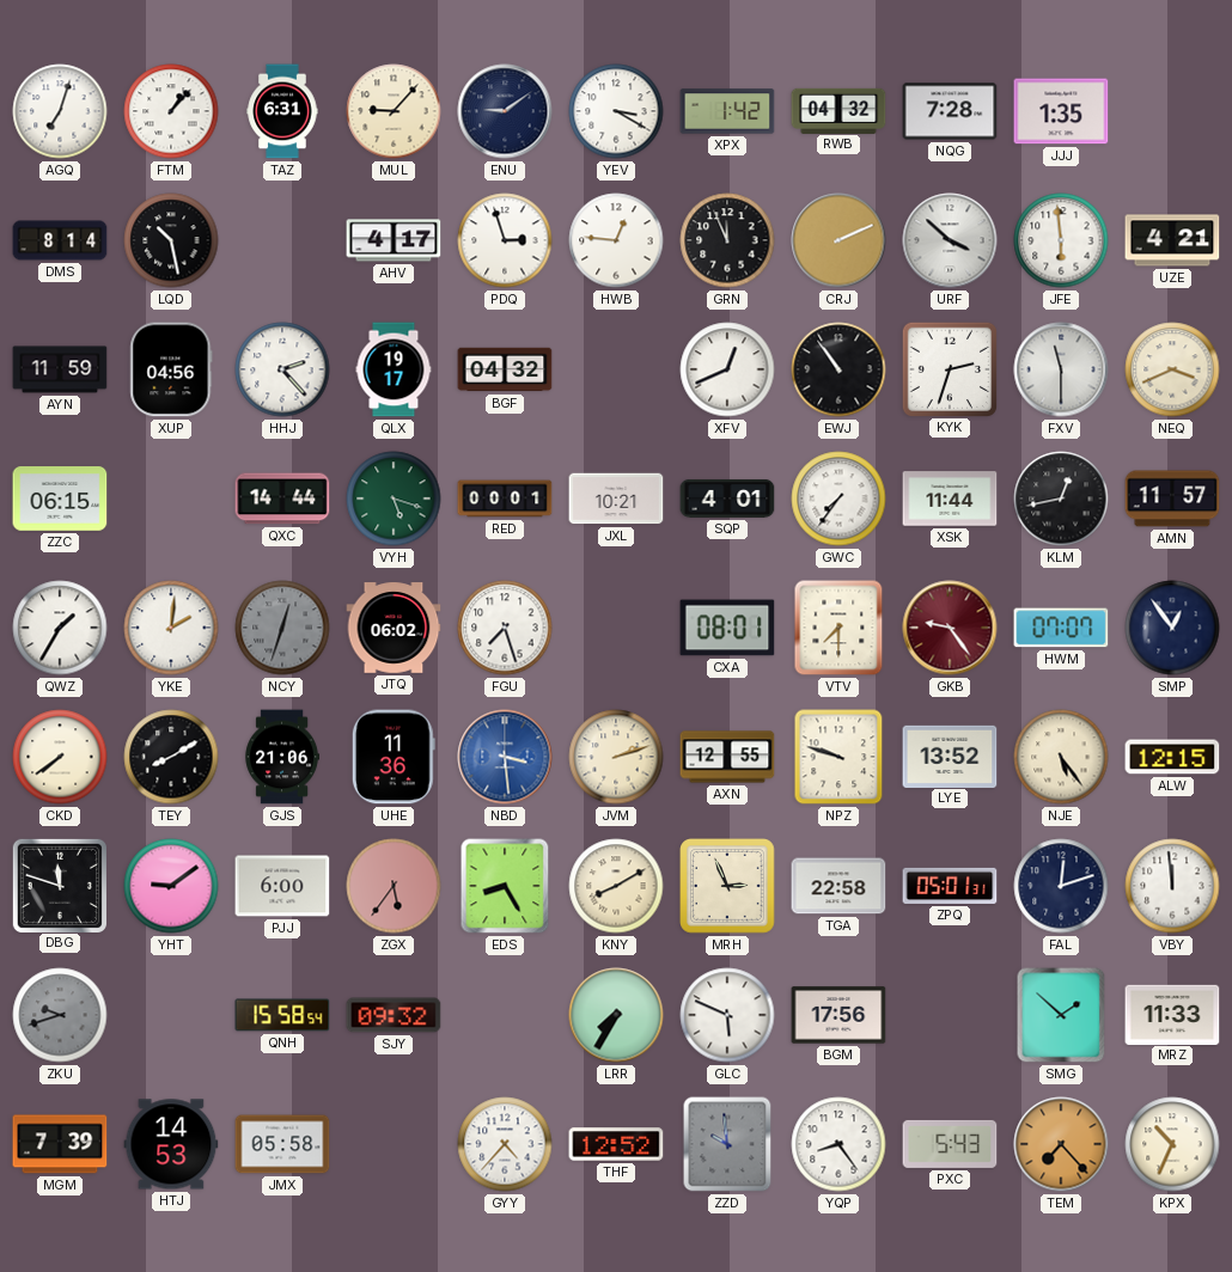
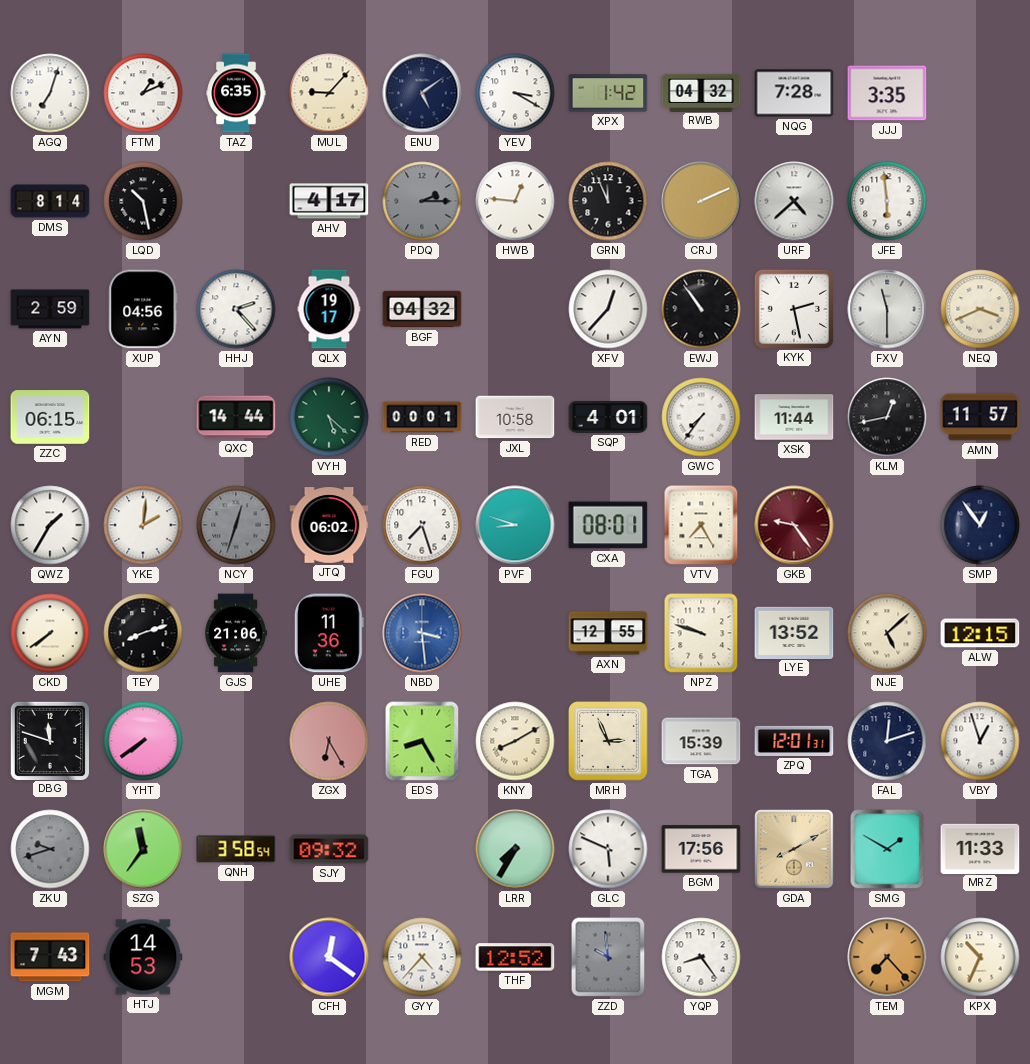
FTM: 1:07 -> 1:11 (143, 93)
TAZ: 6:31 -> 6:35 (236, 93)
ENU: 9:09 -> 5:09 (422, 93)
JJJ: 1:35 -> 3:35 (887, 93)
PDQ: 2:57 -> 2:15 (422, 201)
PDQ dial: white -> grey (422, 201)
URF: 3:52 -> 4:38 (794, 201)
UZE: 4:21 -> none (1172, 240)
AYN: 11:59 -> 2:59 (50, 309)
XFV: 12:41 -> 12:37 (608, 309)
KYK: 2:33 -> 2:28 (793, 308)
VYH: 5:18 -> 5:22 (329, 417)
JXL: 10:21 -> 10:58 (515, 417)
PVF: none -> 8:48 (515, 525)
VTV: 7:30 -> 7:25 (701, 525)
HWM: 07:07 -> none (1061, 628)
TEY: 8:10 -> 8:12 (143, 633)
JVM: 2:12 -> none (616, 757)
NJE: 5:24 -> 5:08 (887, 633)
YHT: 9:09 -> 7:39 (143, 741)
PJJ: 6:00 -> none (282, 886)
ZGX: 5:36 -> 6:25 (329, 741)
TGA: 22:58 -> 15:39 (701, 741)
ZPQ: 05:01 -> 12:01 (794, 741)
VBY: 11:59 -> 12:57 (980, 741)
SZG: none -> 11:36 (143, 849)
QNH: 15:58 -> 3:58 (236, 849)
GDA: none -> 8:10 (794, 849)
SMG: 1:52 -> 1:50 (887, 849)
MGM: 7:39 -> 7:43 (50, 957)
JMX: 05:58 -> none (282, 1144)
CFH: none -> 12:21 (329, 957)
PXC: 5:43 -> none (950, 1144)
